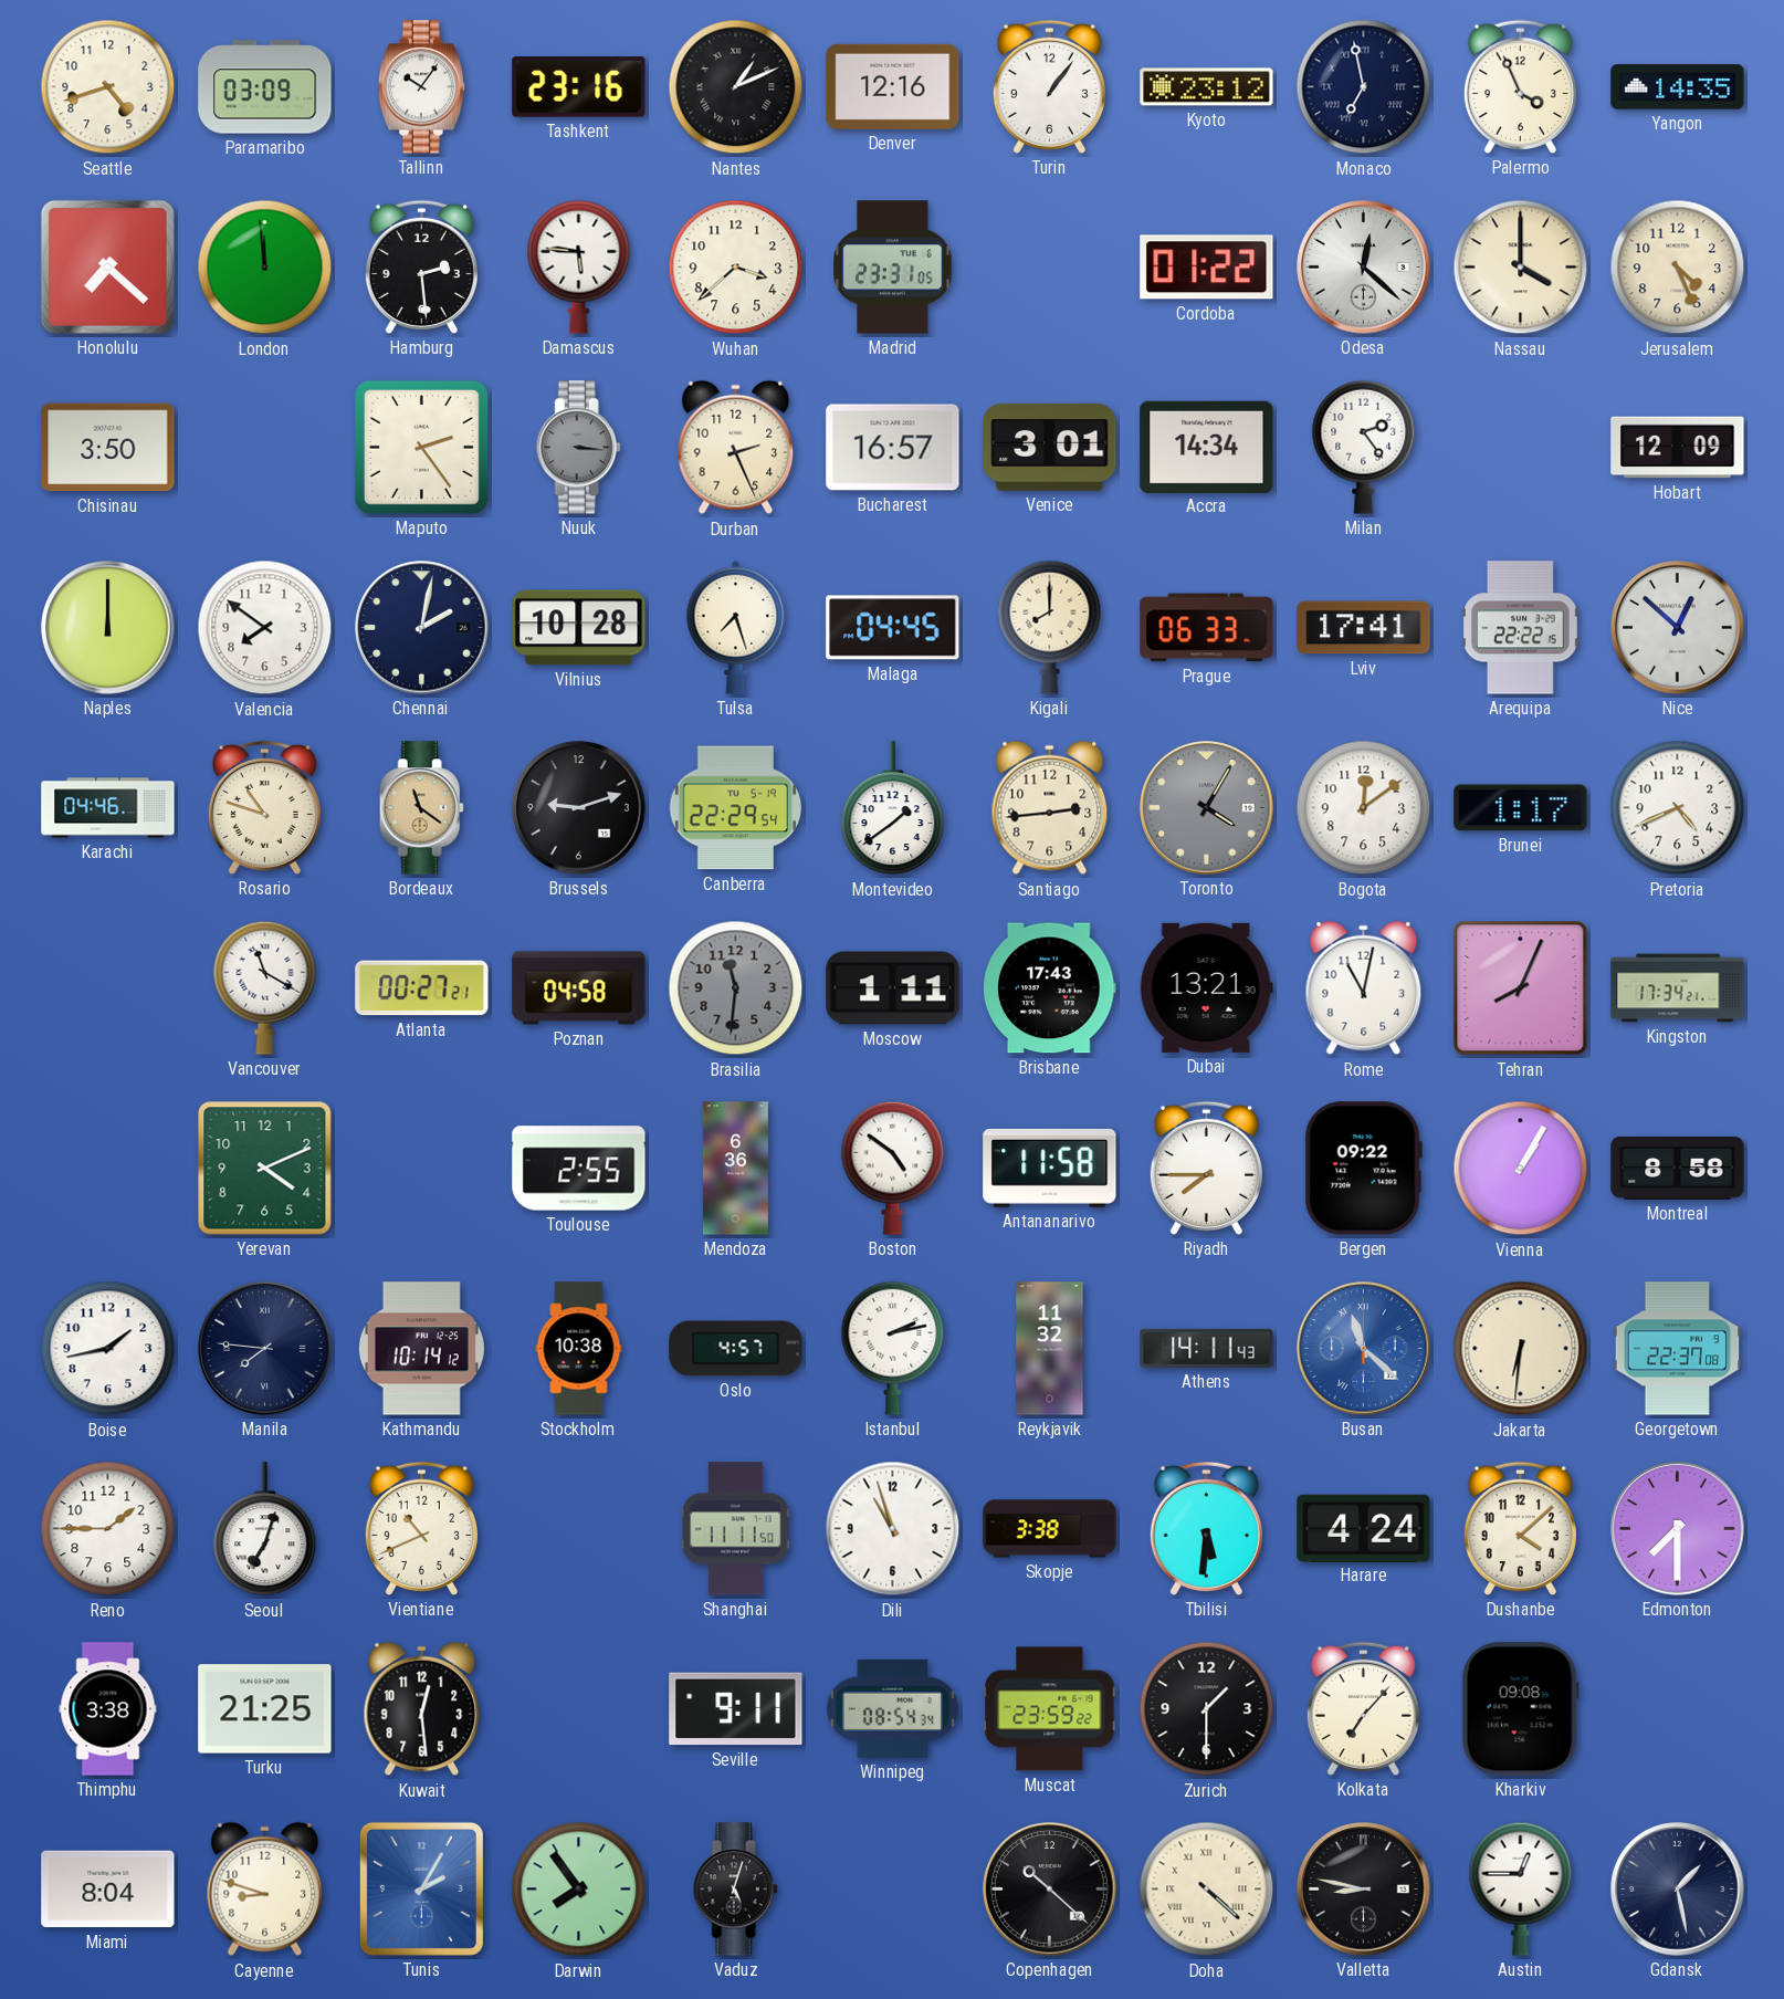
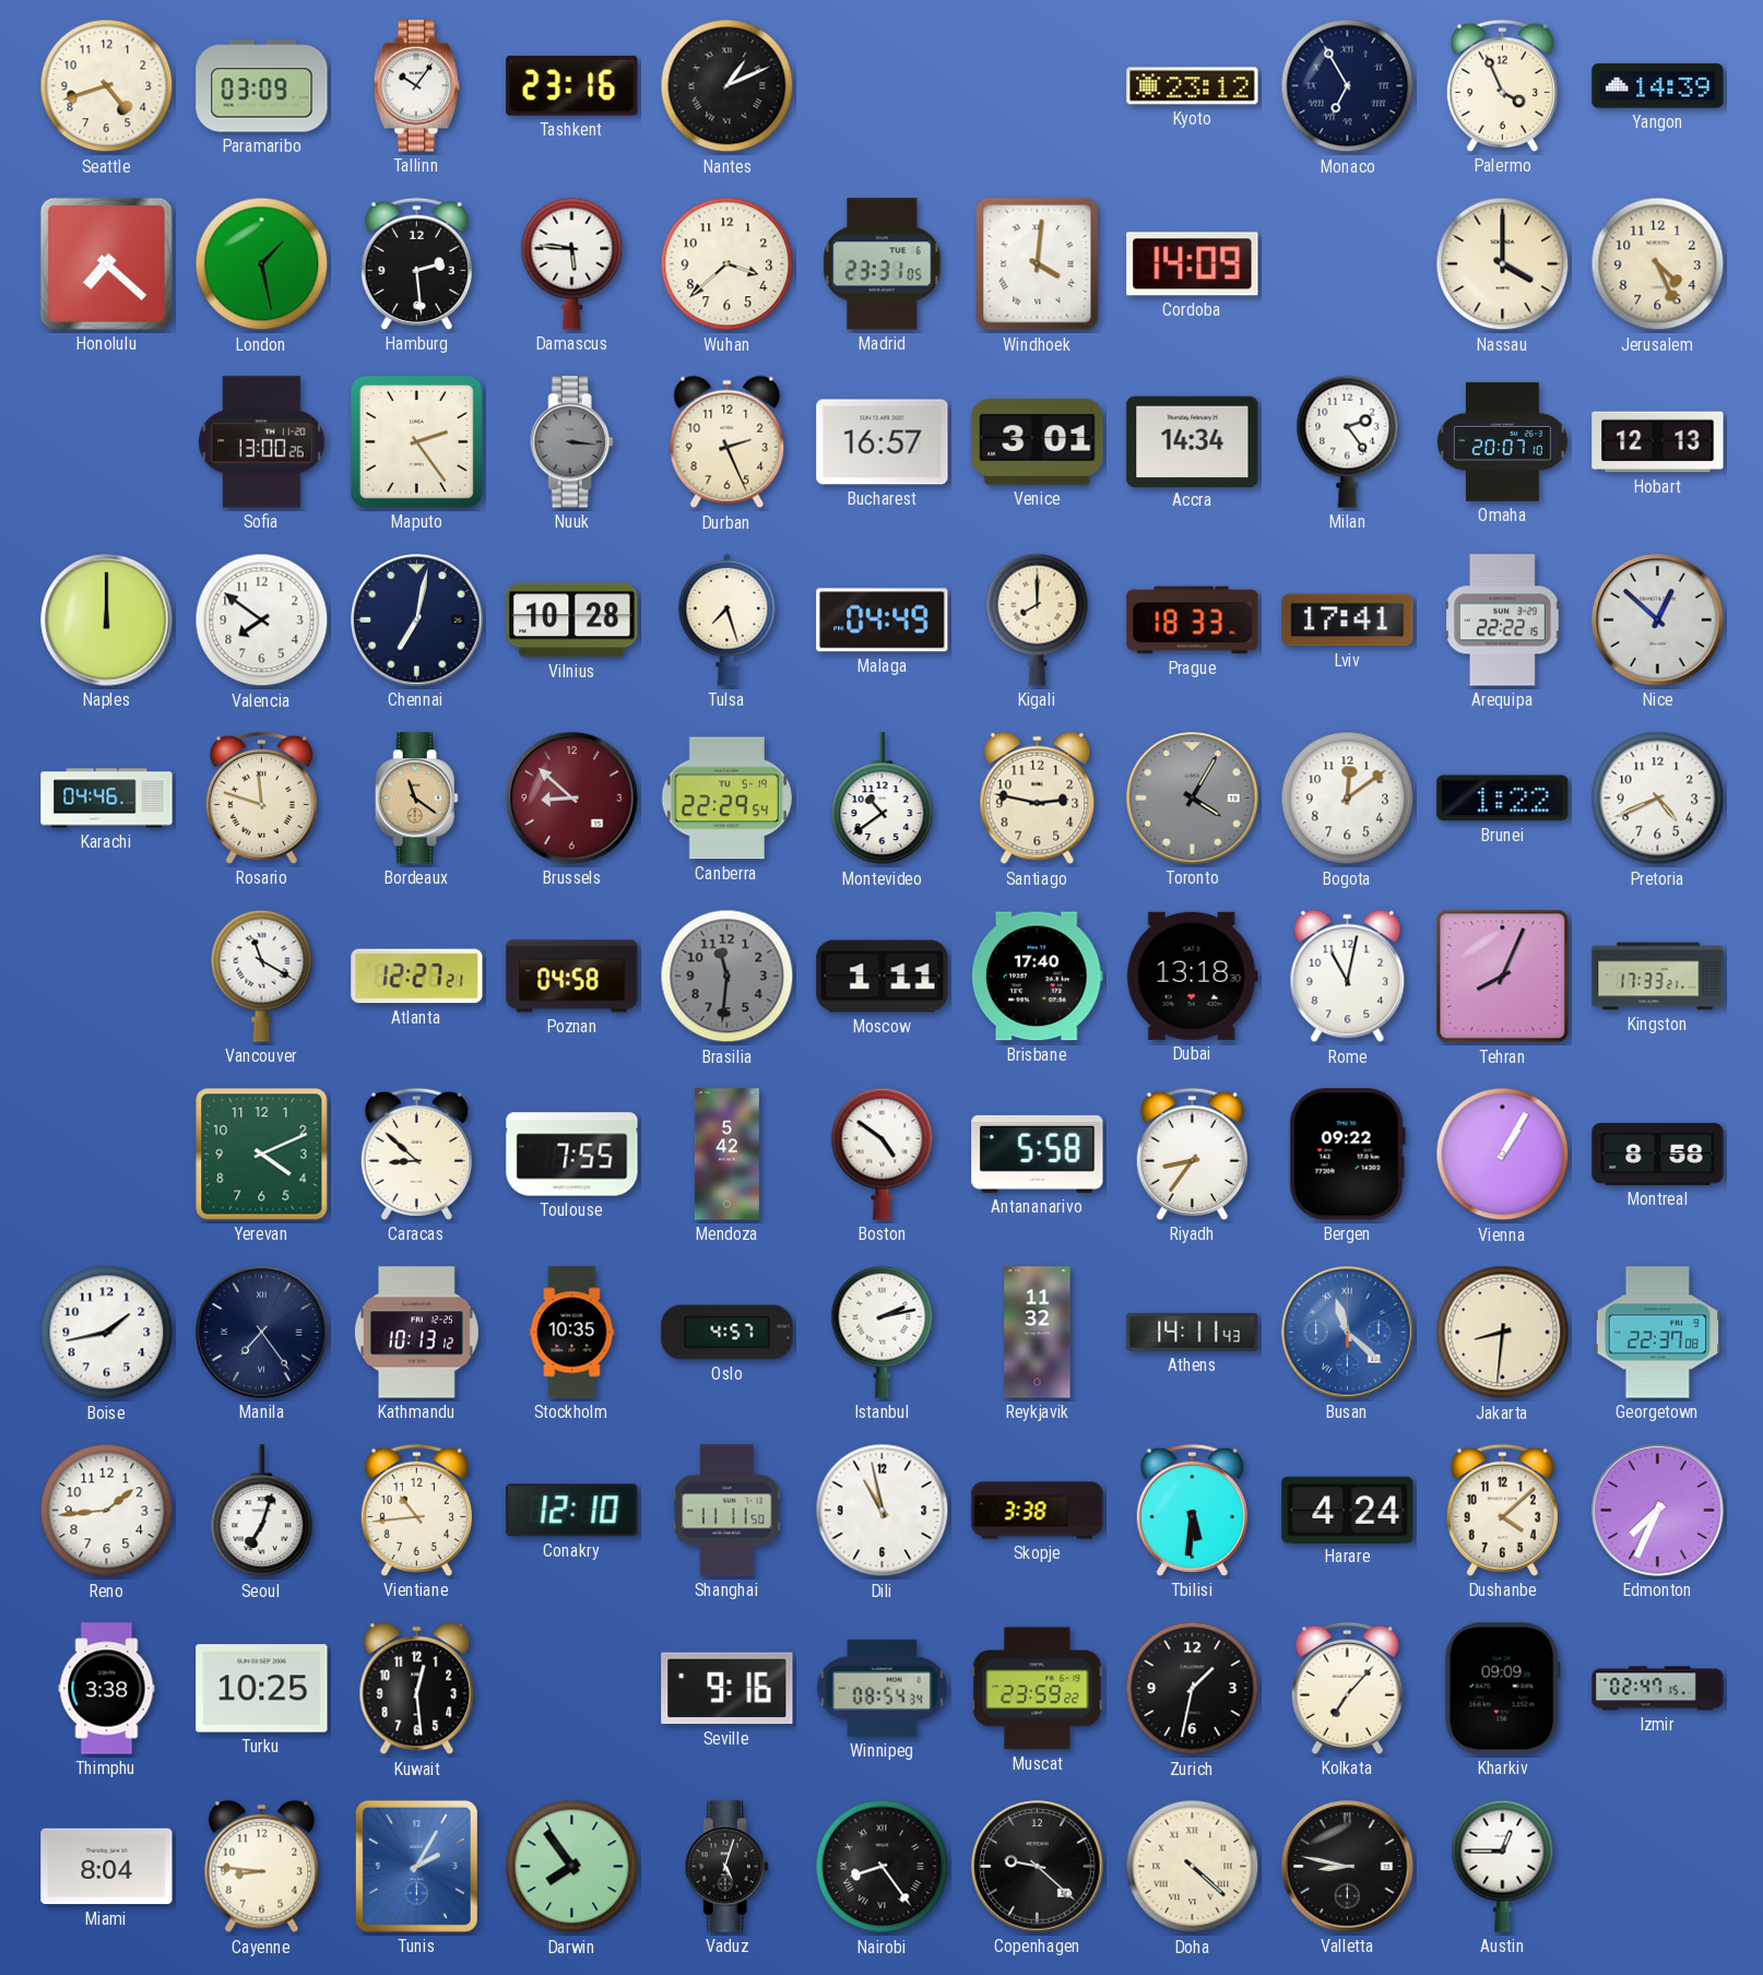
Denver: 12:16 -> none (893, 86)
Turin: 1:06 -> none (1049, 86)
Monaco: 6:58 -> 6:55 (1348, 86)
Yangon: 14:35 -> 14:39 (1658, 86)
London: 11:59 -> 1:28 (262, 264)
Windhoek: none -> 4:01 (1038, 264)
Cordoba: 01:22 -> 14:09 (1193, 264)
Odesa: 12:22 -> none (1364, 268)
Chisinau: 3:50 -> none (108, 448)
Sofia: none -> 13:00 (262, 442)
Omaha: none -> 20:07 (1502, 441)
Hobart: 12:09 -> 12:13 (1658, 442)
Chennai: 2:02 -> 7:02 (417, 620)
Malaga: 04:45 -> 04:49 (883, 620)
Prague: 06:33 -> 18:33 (1193, 620)
Rosario: 10:48 -> 11:48 (261, 797)
Brussels: 9:12 -> 8:52 (572, 799)
Brussels dial: black -> burgundy (572, 799)
Montevideo: 1:39 -> 10:39 (883, 799)
Santiago: 2:44 -> 2:47 (1038, 799)
Brunei: 1:17 -> 1:22 (1503, 799)
Atlanta: 00:27 -> 12:27 (417, 977)
Brisbane: 17:43 -> 17:40 (1038, 977)
Dubai: 13:21 -> 13:18 (1192, 975)
Kingston: 17:34 -> 17:33 (1658, 977)
Caracas: none -> 8:52 (416, 1154)
Toulouse: 2:55 -> 7:55 (572, 1155)
Mendoza: 6:36 -> 5:42 (726, 1155)
Antananarivo: 11:58 -> 5:58 (1038, 1154)
Riyadh: 7:45 -> 8:36 (1192, 1154)
Manila: 7:46 -> 7:24 (262, 1333)
Kathmandu: 10:14 -> 10:13 (416, 1333)
Stockholm: 10:38 -> 10:35 (572, 1333)
Jakarta: 6:31 -> 8:31 (1503, 1333)
Reno: 1:45 -> 1:44 (107, 1511)
Vientiane: 10:41 -> 10:44 (416, 1510)
Conakry: none -> 12:10 (572, 1511)
Dili: 10:57 -> 10:58 (883, 1511)
Edmonton: 7:30 -> 7:34 (1658, 1511)
Turku: 21:25 -> 10:25 (262, 1689)
Seville: 9:11 -> 9:16 (727, 1689)
Zurich: 1:30 -> 1:32 (1193, 1689)
Kharkiv: 09:08 -> 09:09 (1502, 1689)
Izmir: none -> 02:47 (1658, 1689)
Cayenne: 8:48 -> 8:46 (262, 1867)
Nairobi: none -> 8:24 (883, 1867)
Copenhagen: 10:22 -> 9:22 (1038, 1867)
Gdansk: 1:28 -> none (1678, 1890)
